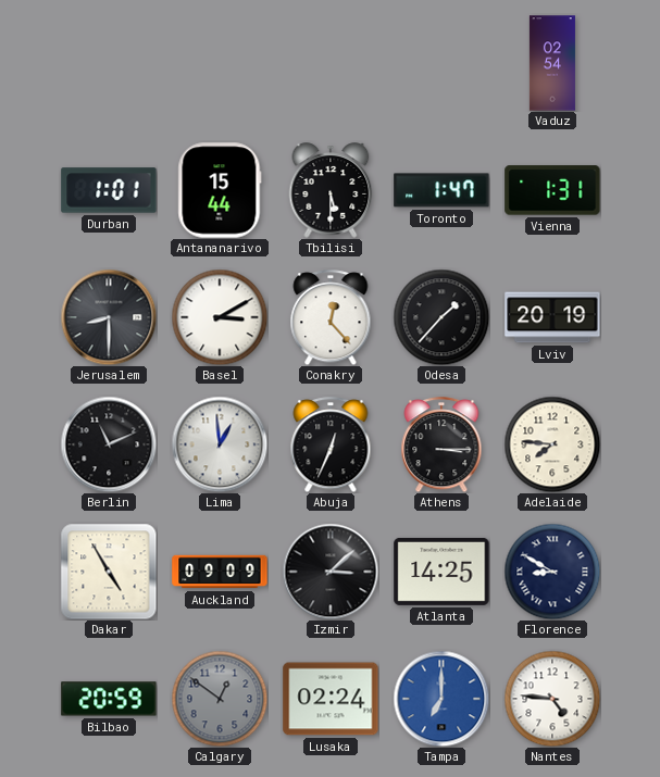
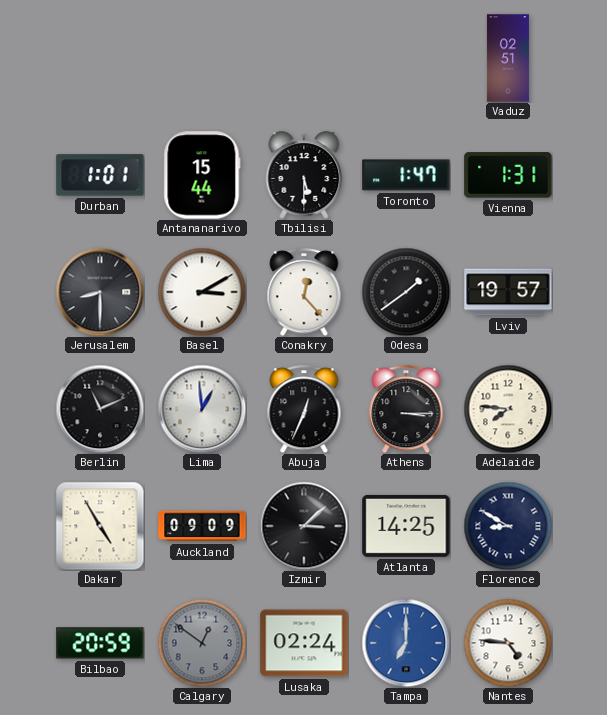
Vaduz: 02:54 -> 02:51 (508, 58)
Odesa: 1:37 -> 1:39 (406, 292)
Lviv: 20:19 -> 19:57 (508, 292)
